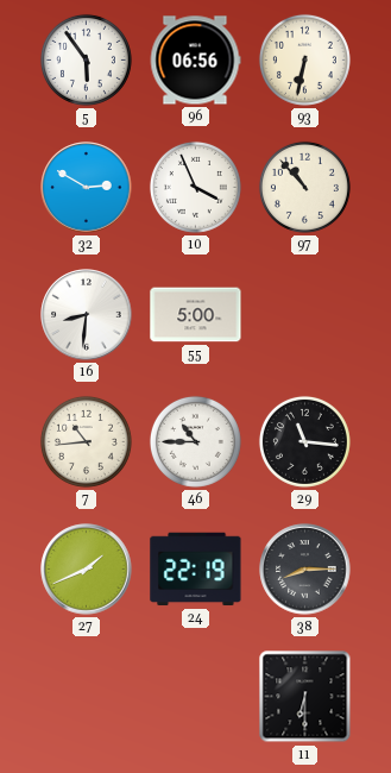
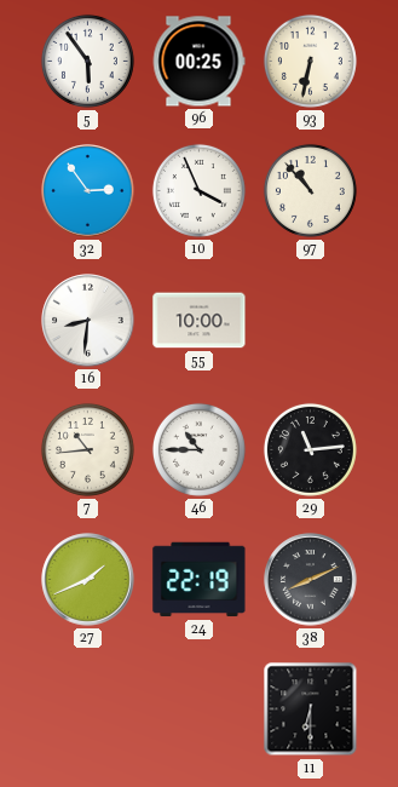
96: 06:56 -> 00:25 (198, 62)
32: 2:50 -> 2:54 (88, 191)
55: 5:00 -> 10:00 (200, 321)
29: 11:16 -> 11:14 (310, 449)
38: 8:15 -> 8:11 (311, 580)
